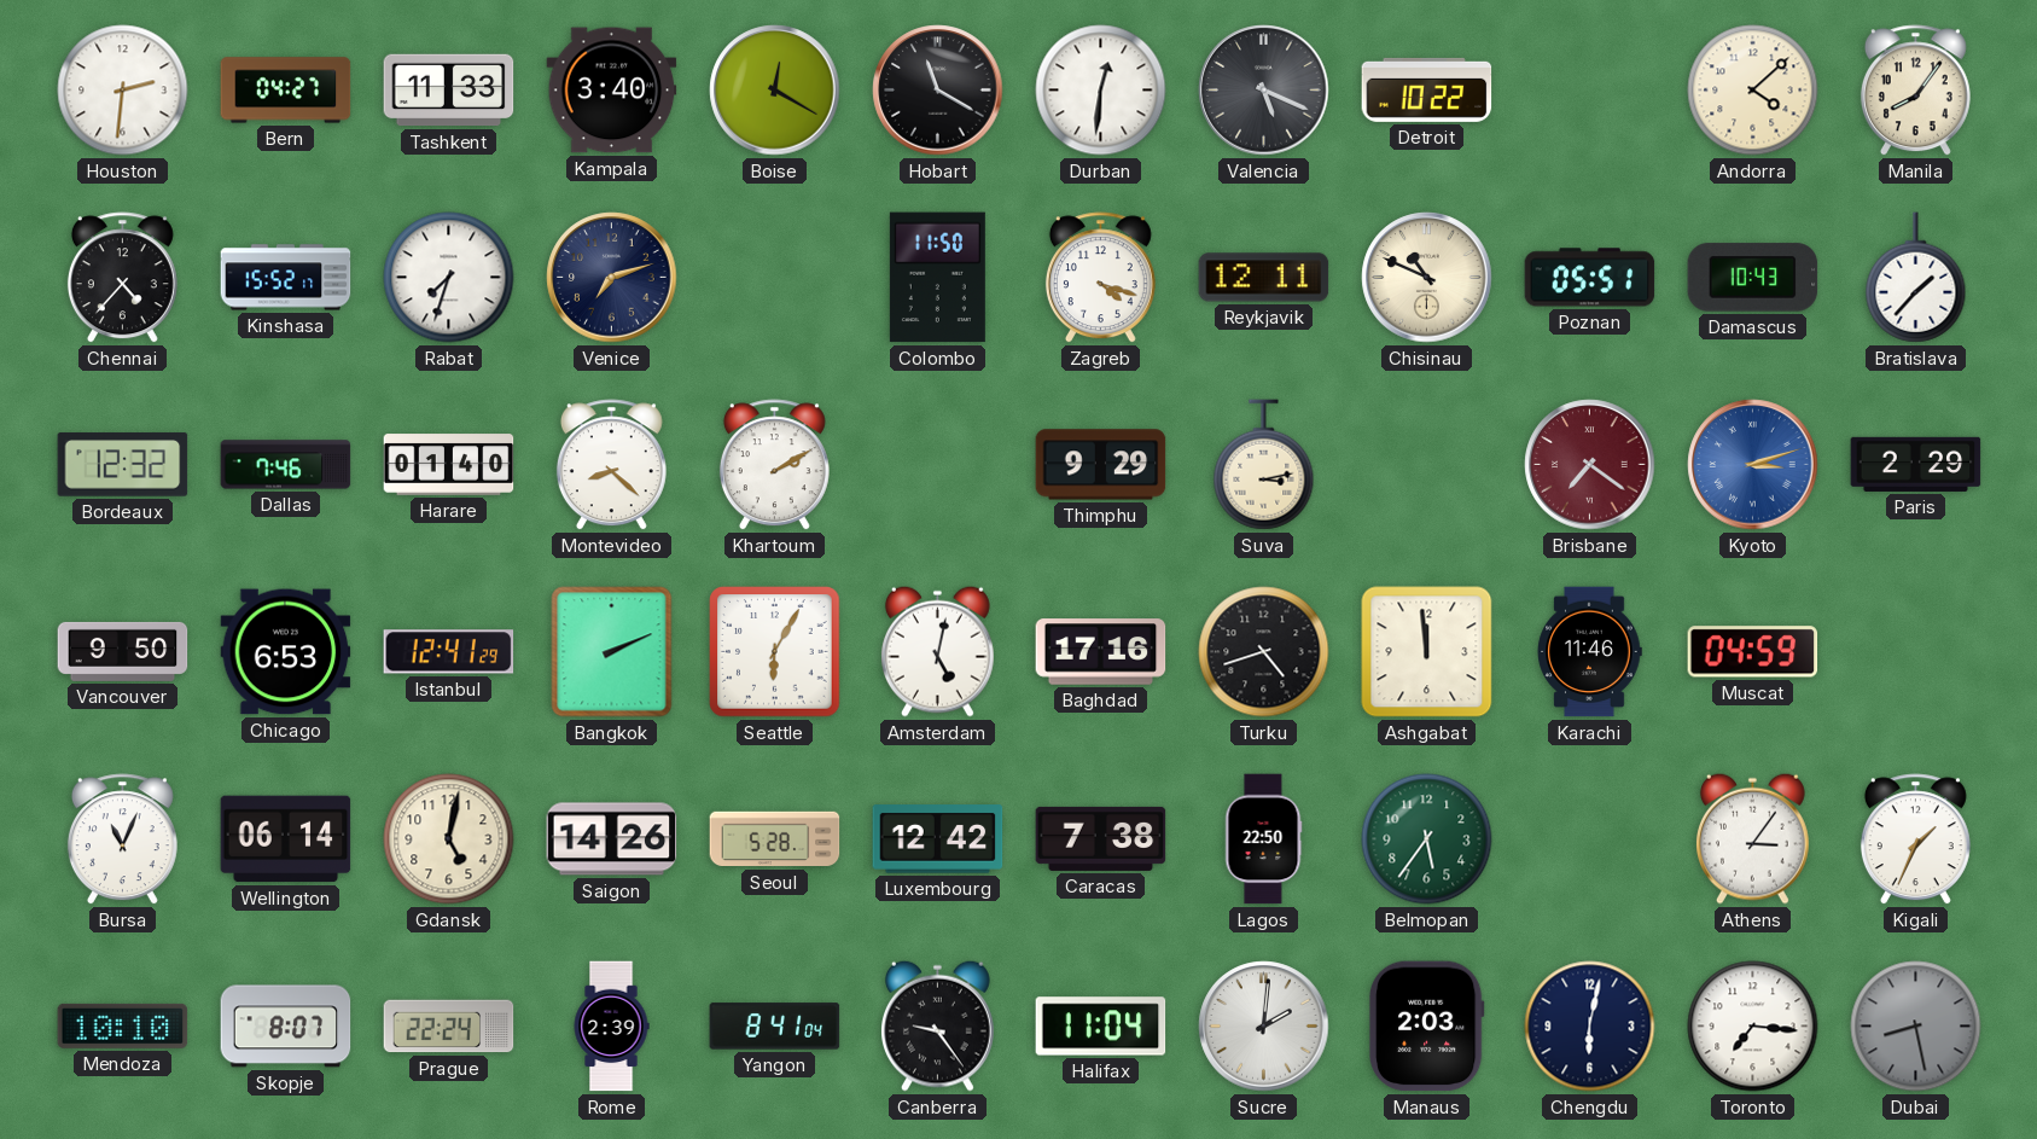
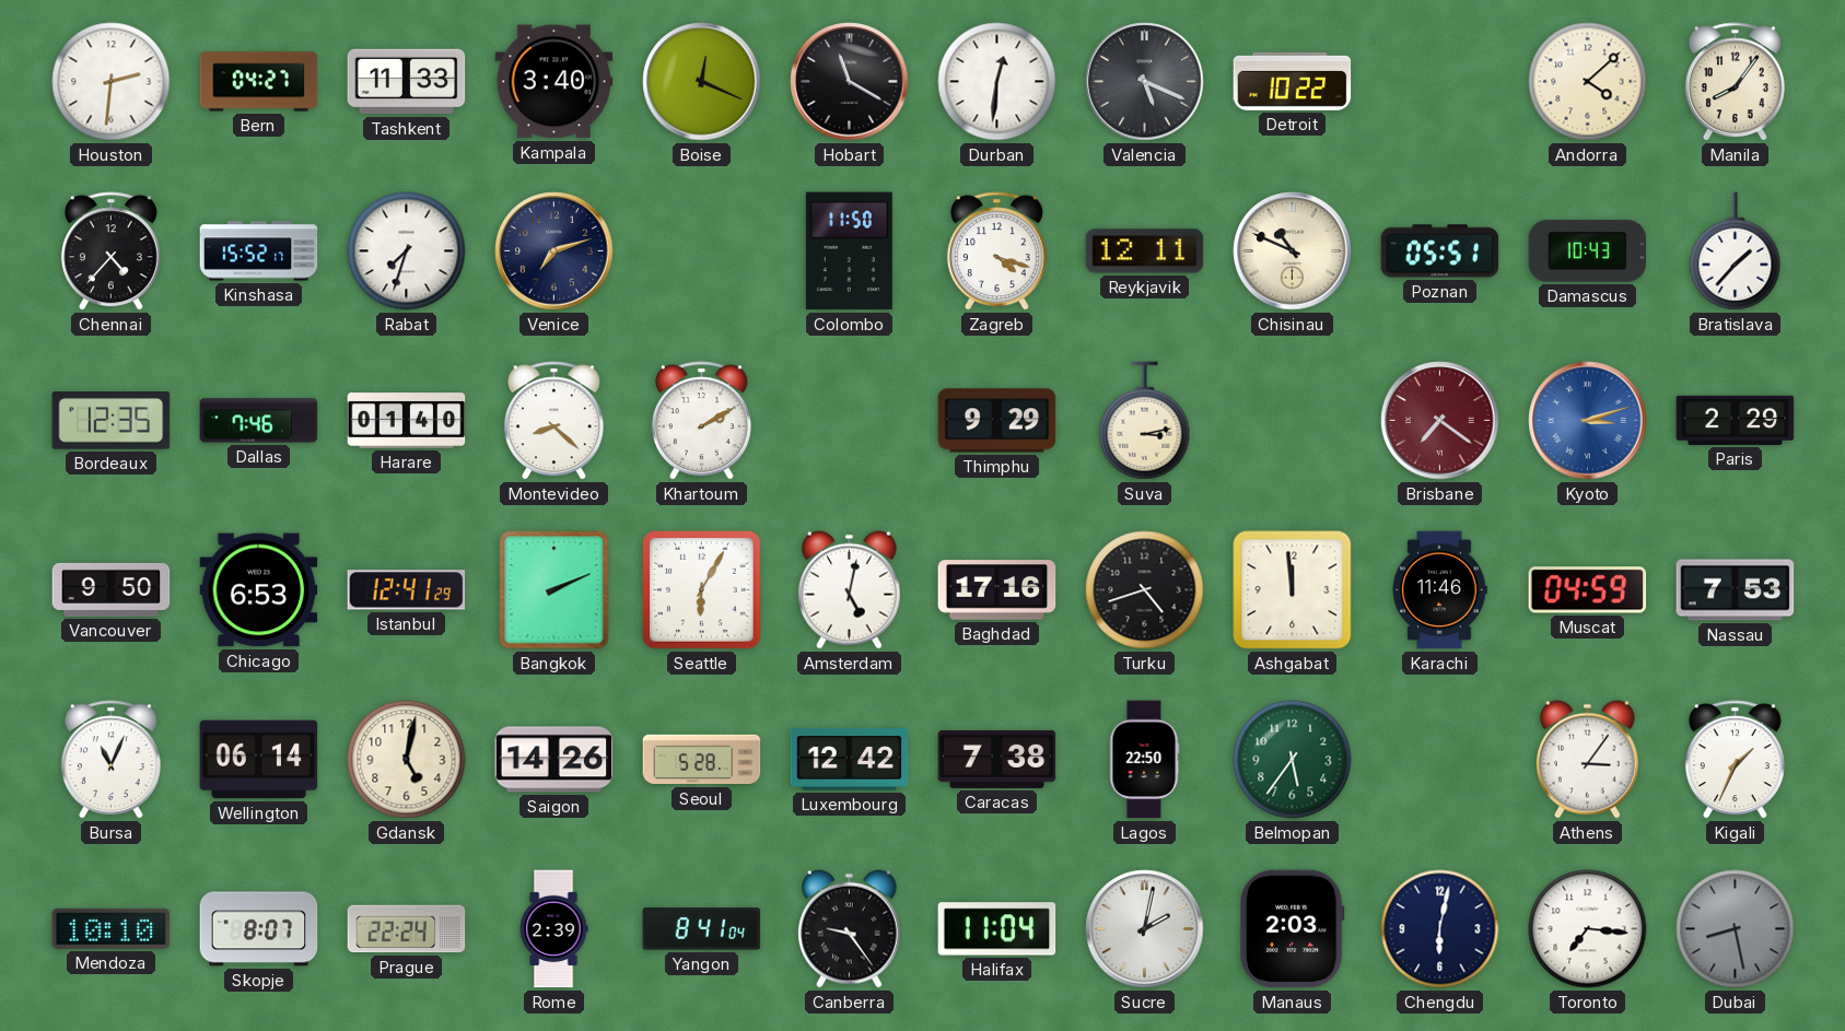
Boise: 12:20 -> 12:19 (702, 82)
Bordeaux: 12:32 -> 12:35 (112, 421)
Nassau: none -> 7:53 (1736, 590)
Sucre: 2:01 -> 2:02 (1145, 929)
